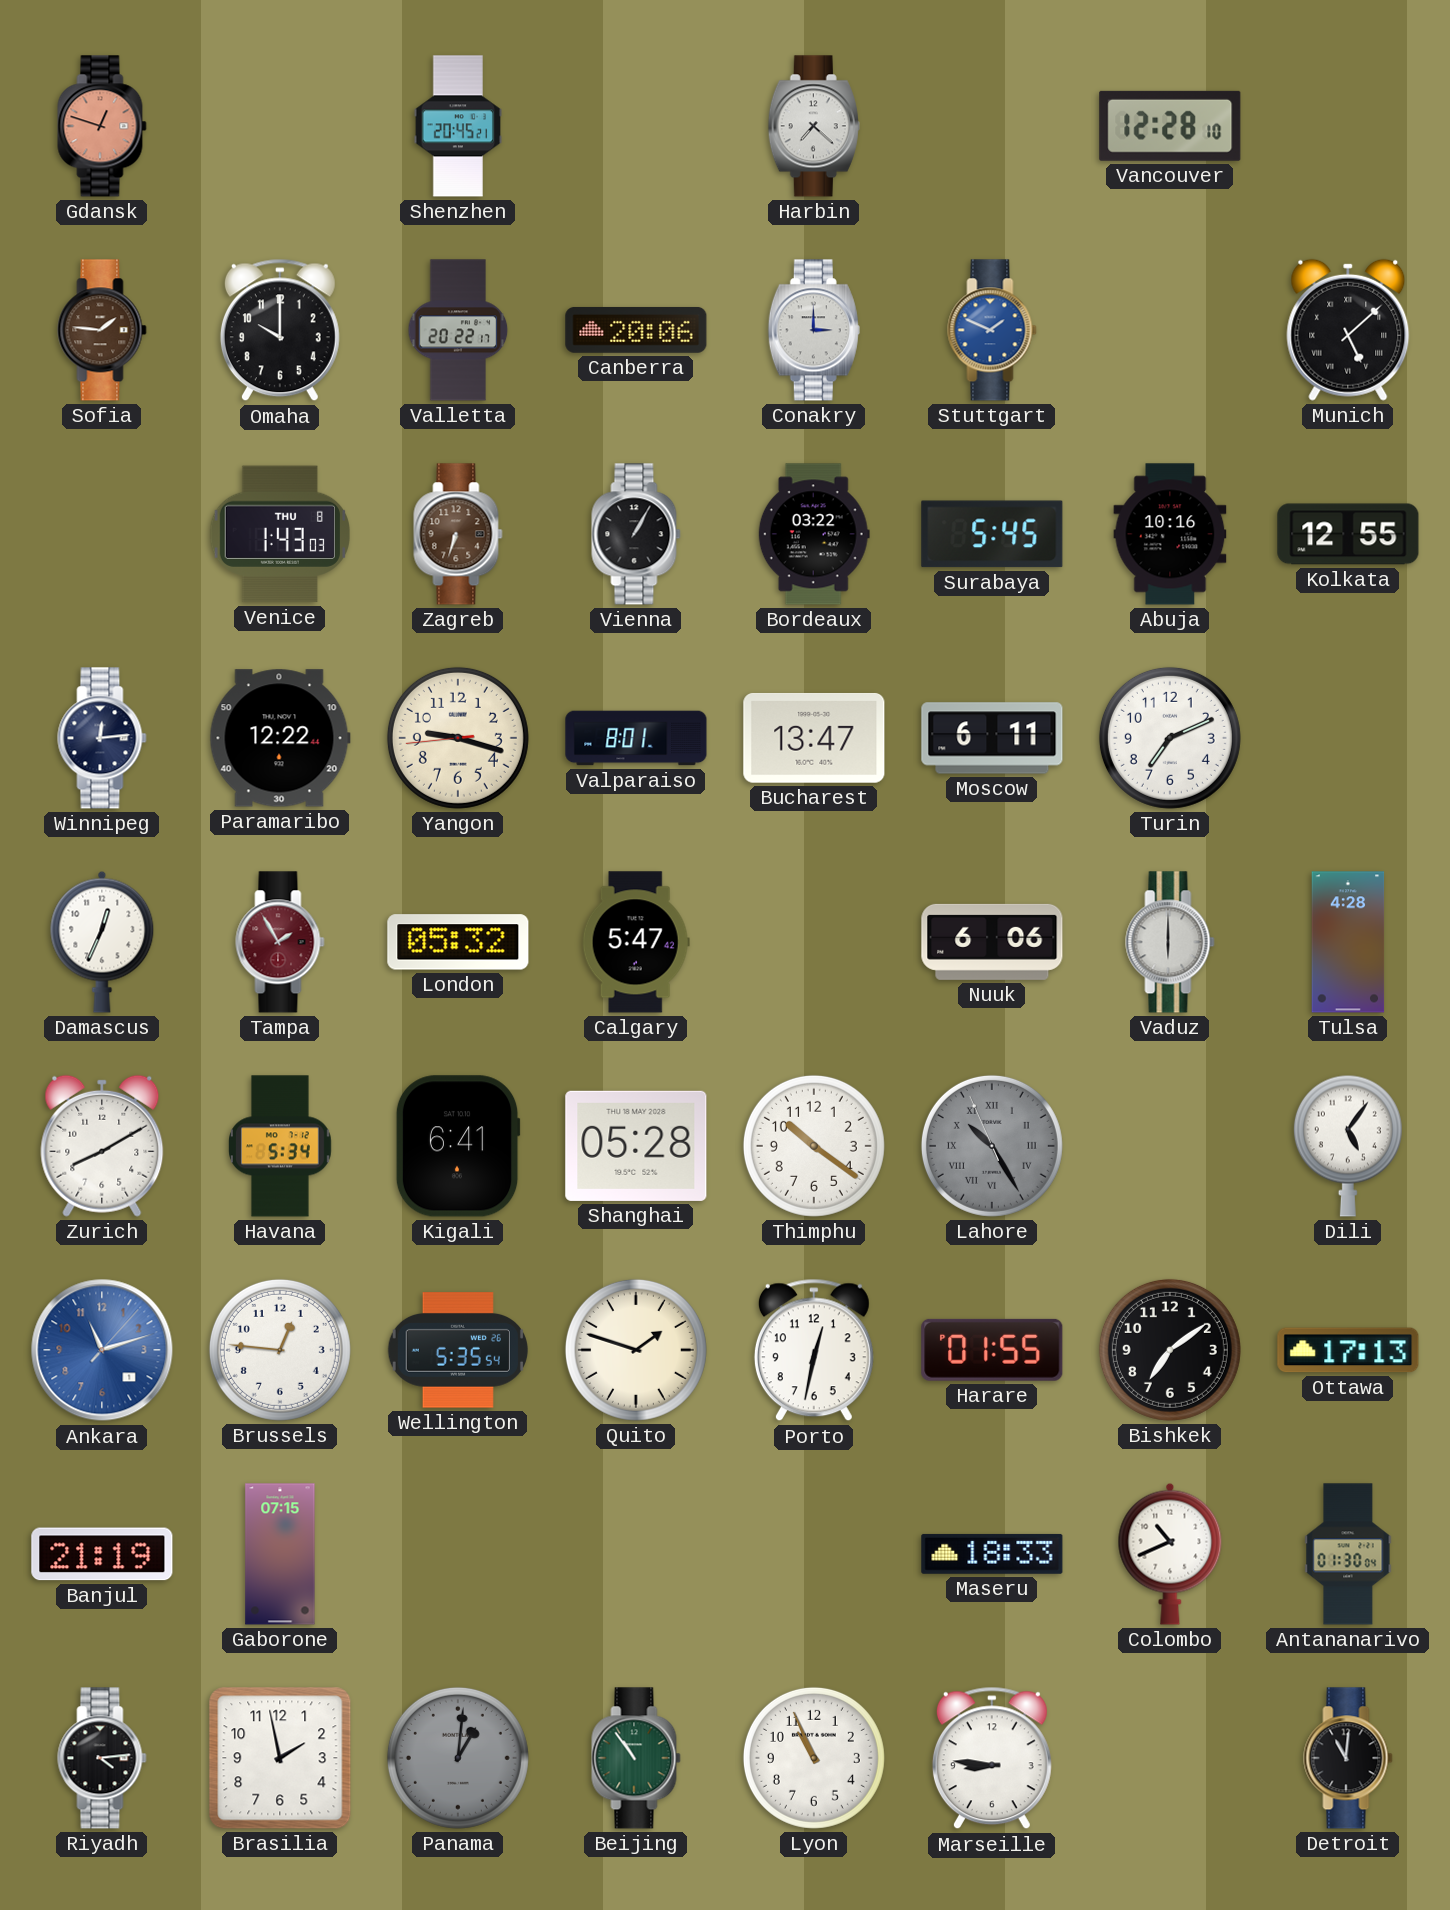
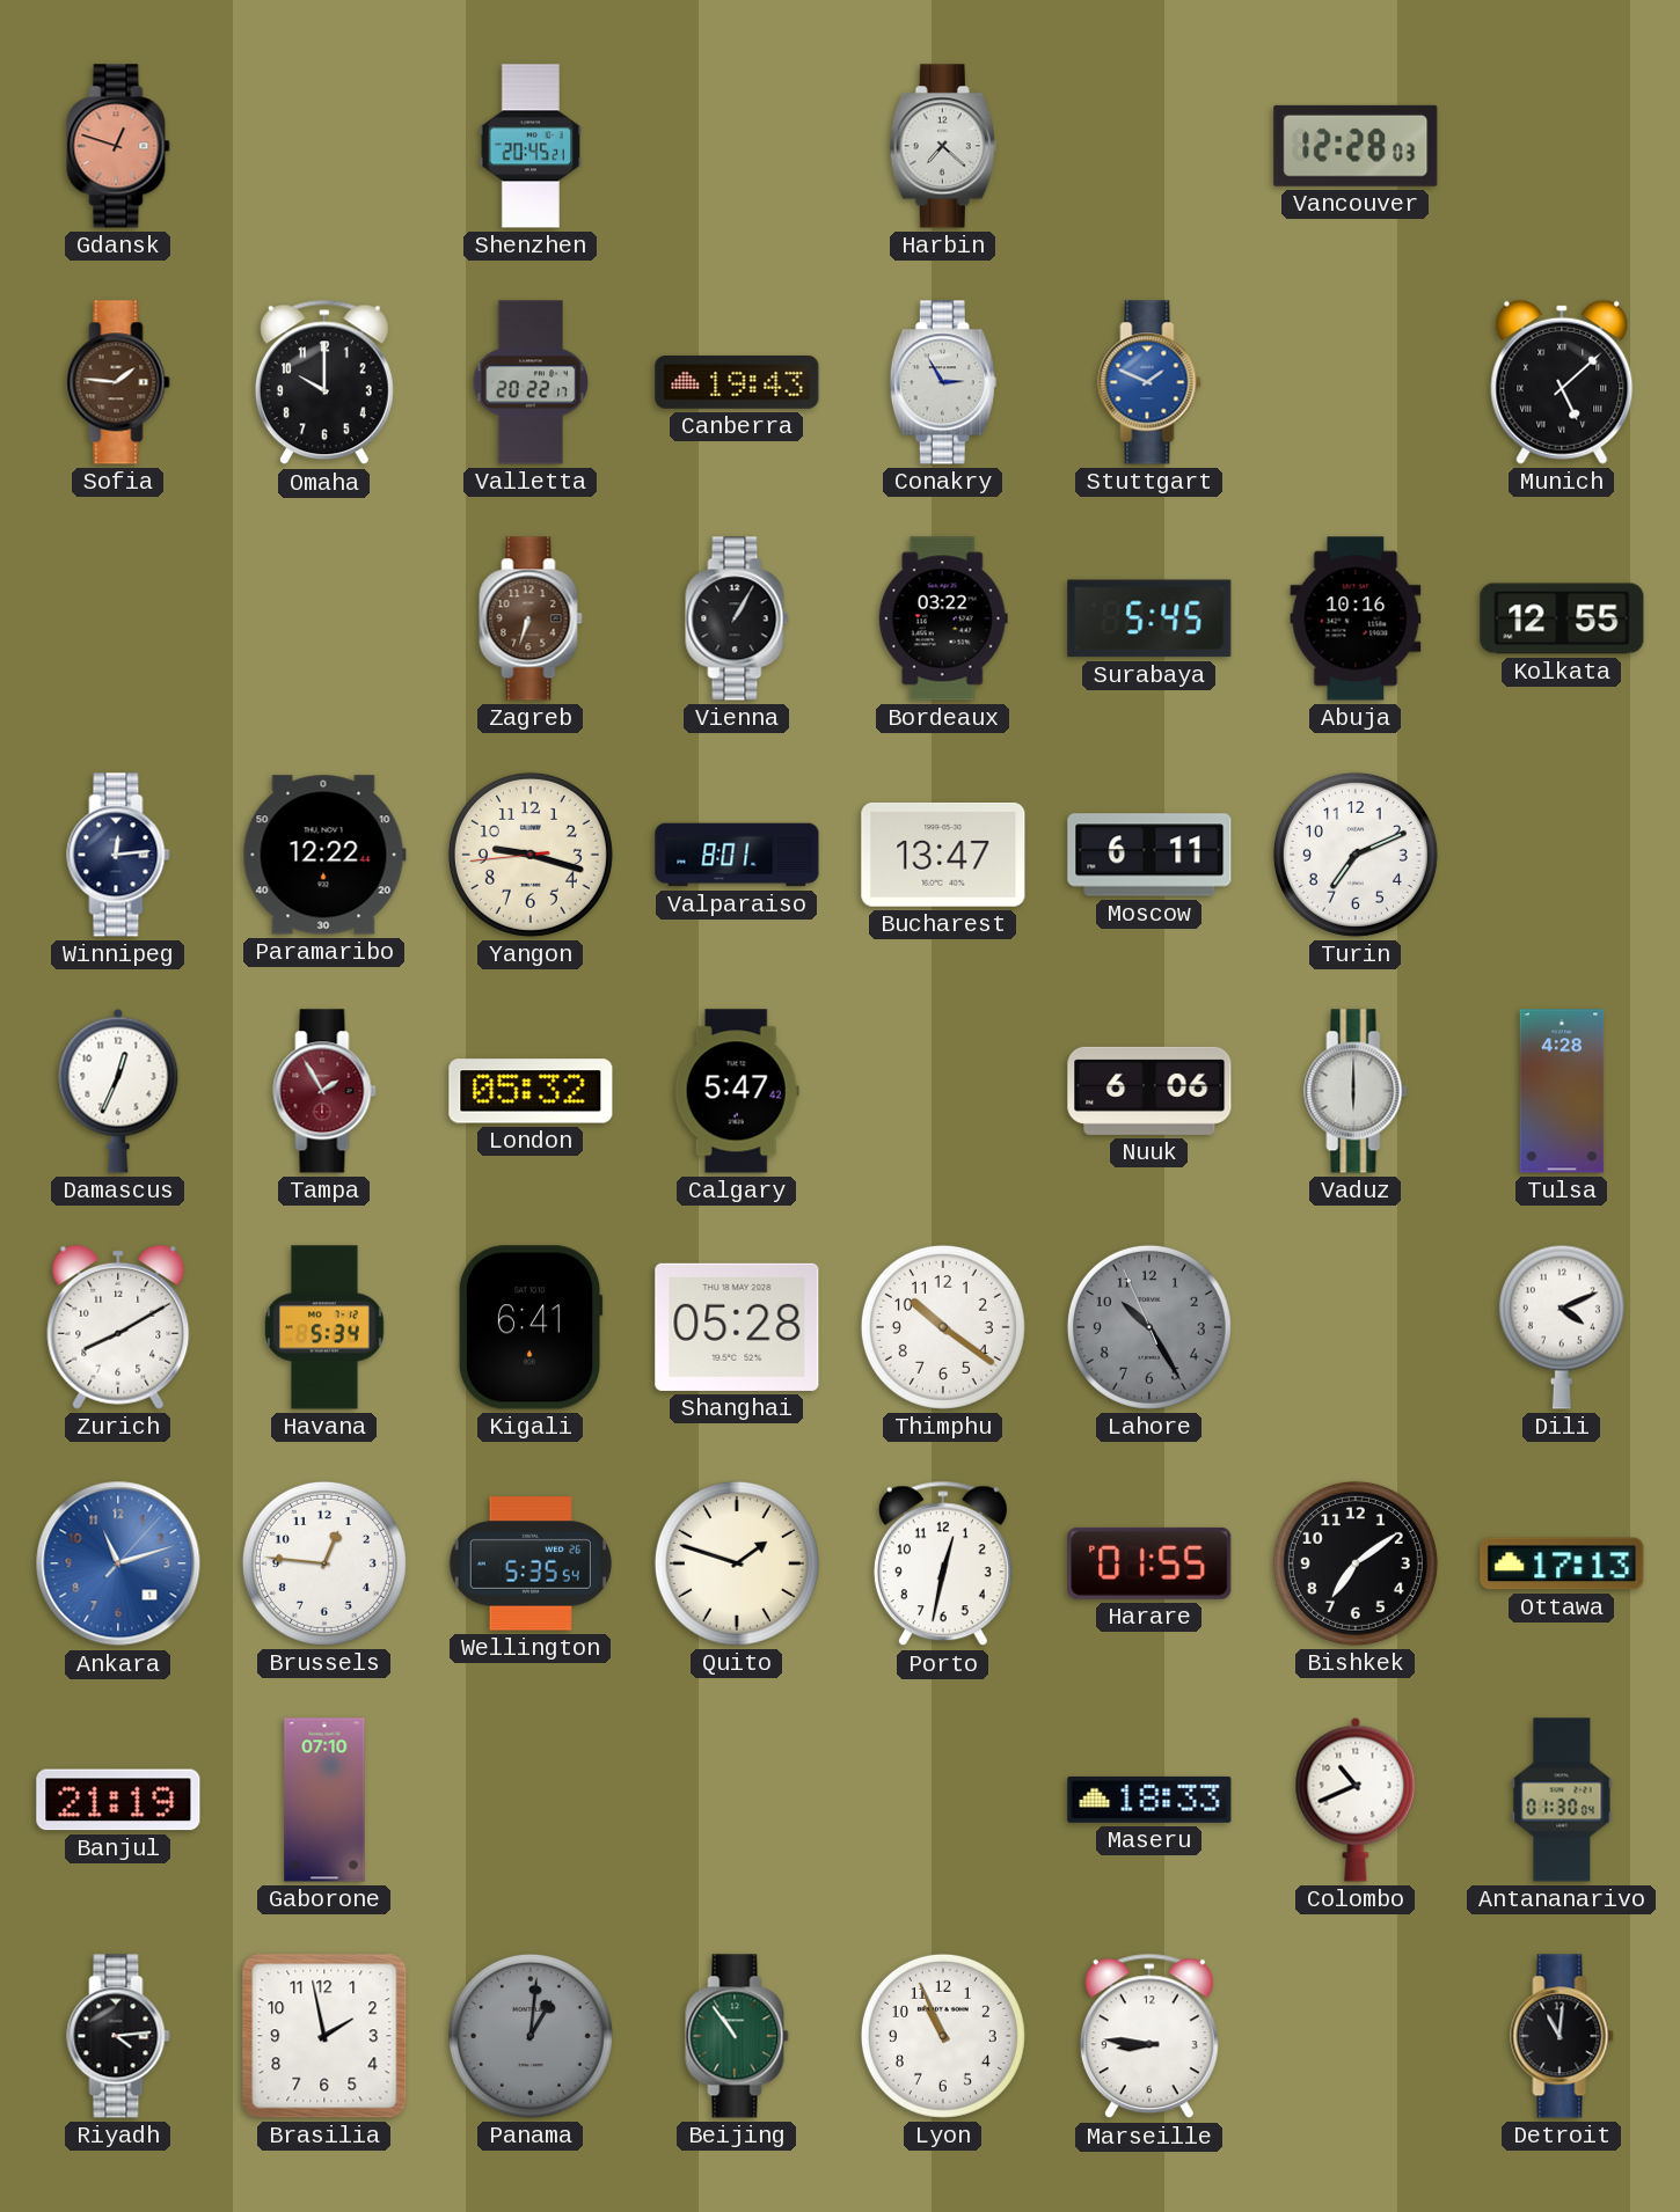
Vancouver: 12:28:10 -> 12:28:03 (1356, 146)
Canberra: 20:06 -> 19:43 (737, 382)
Conakry: 3:00 -> 2:55 (943, 382)
Venice: 1:43 -> none (280, 534)
Lahore numerals: Roman -> Arabic (1149, 1327)
Dili: 5:06 -> 4:11 (1562, 1327)
Gaborone: 07:15 -> 07:10 (324, 1800)
